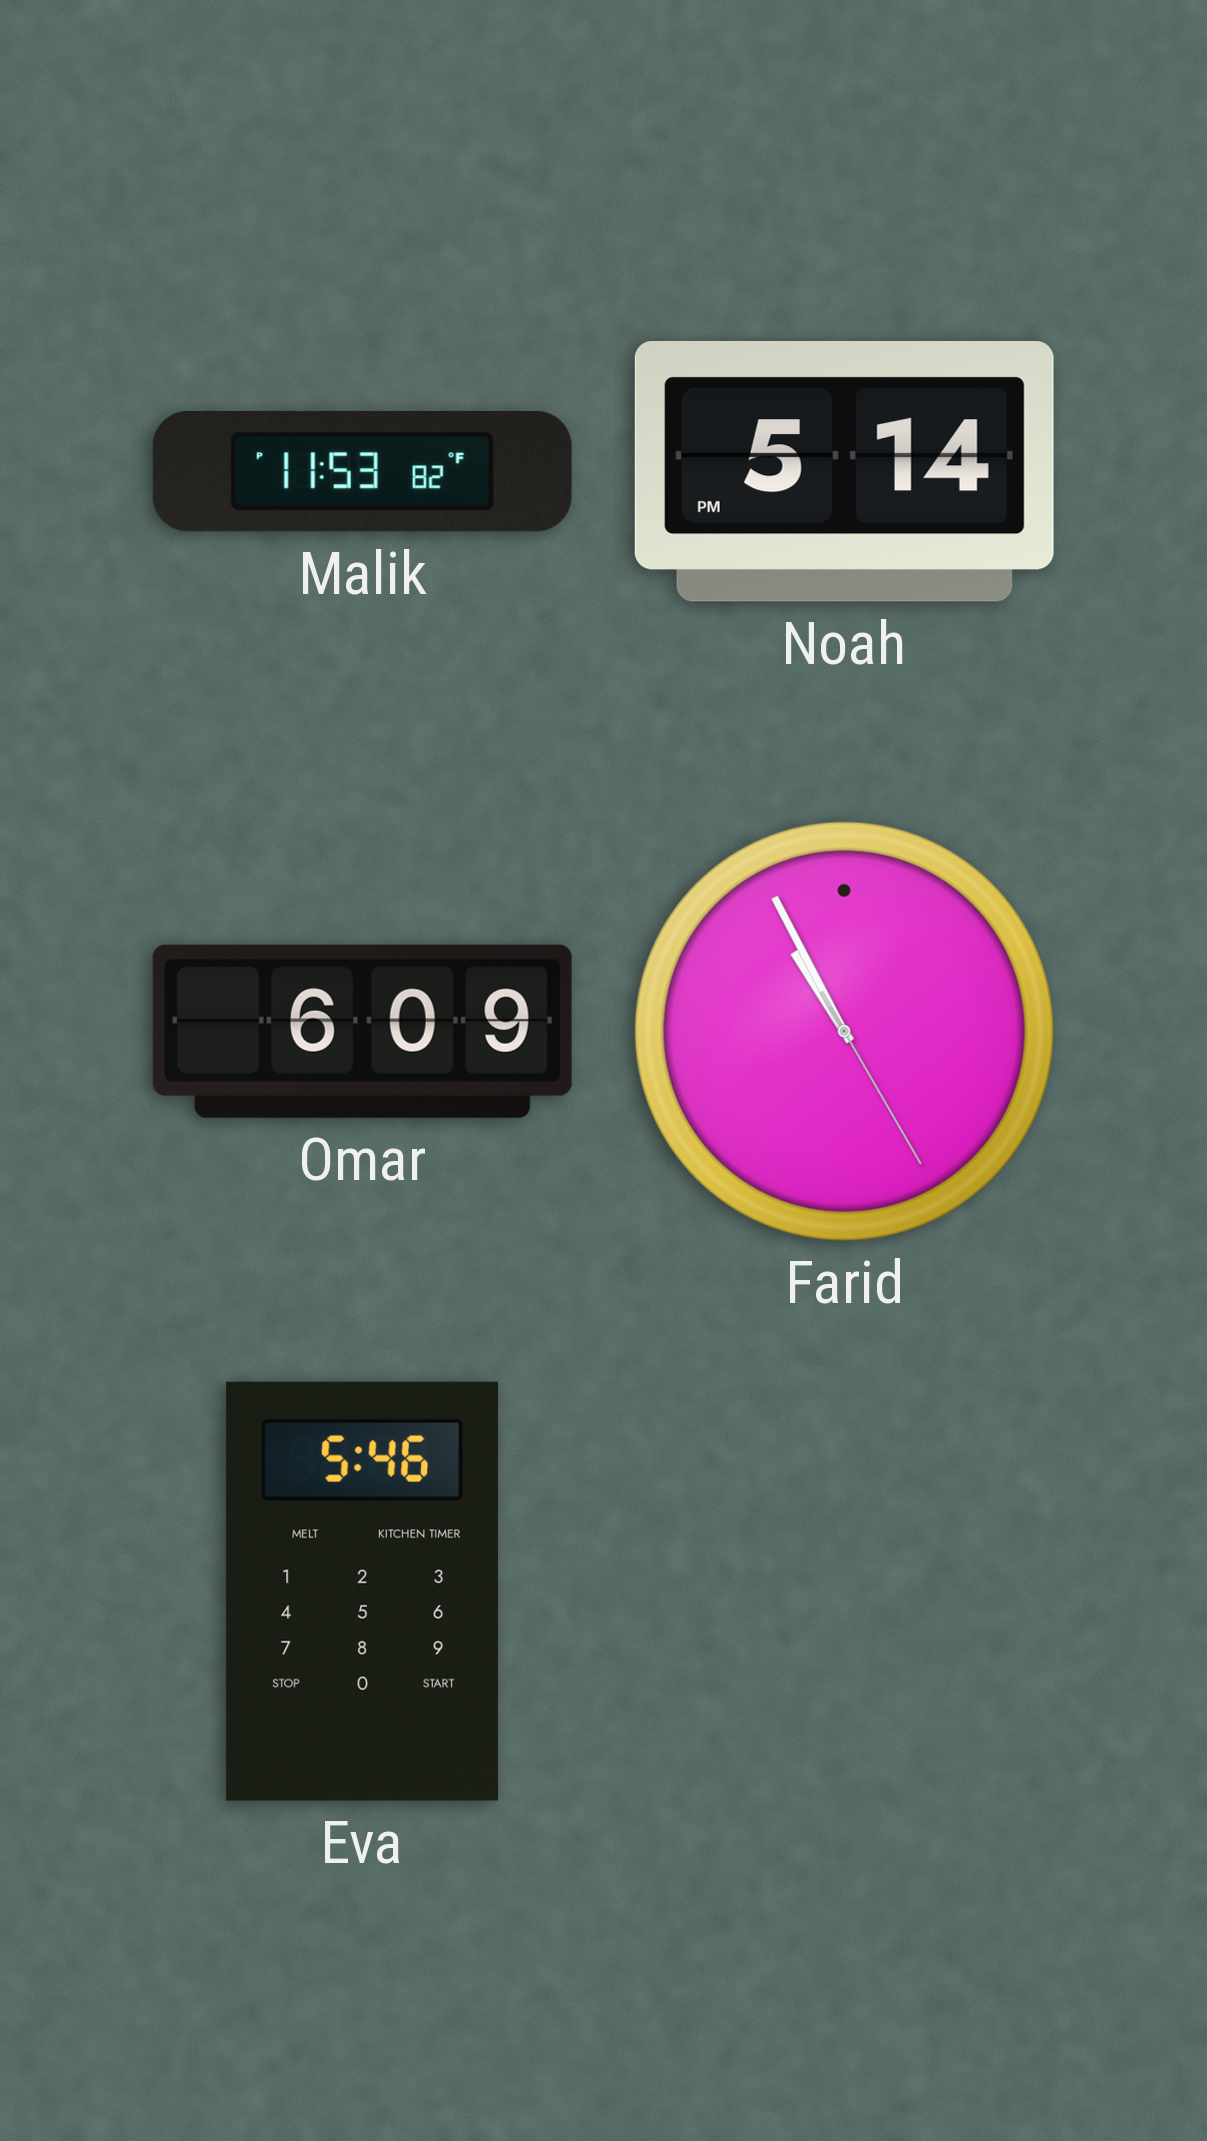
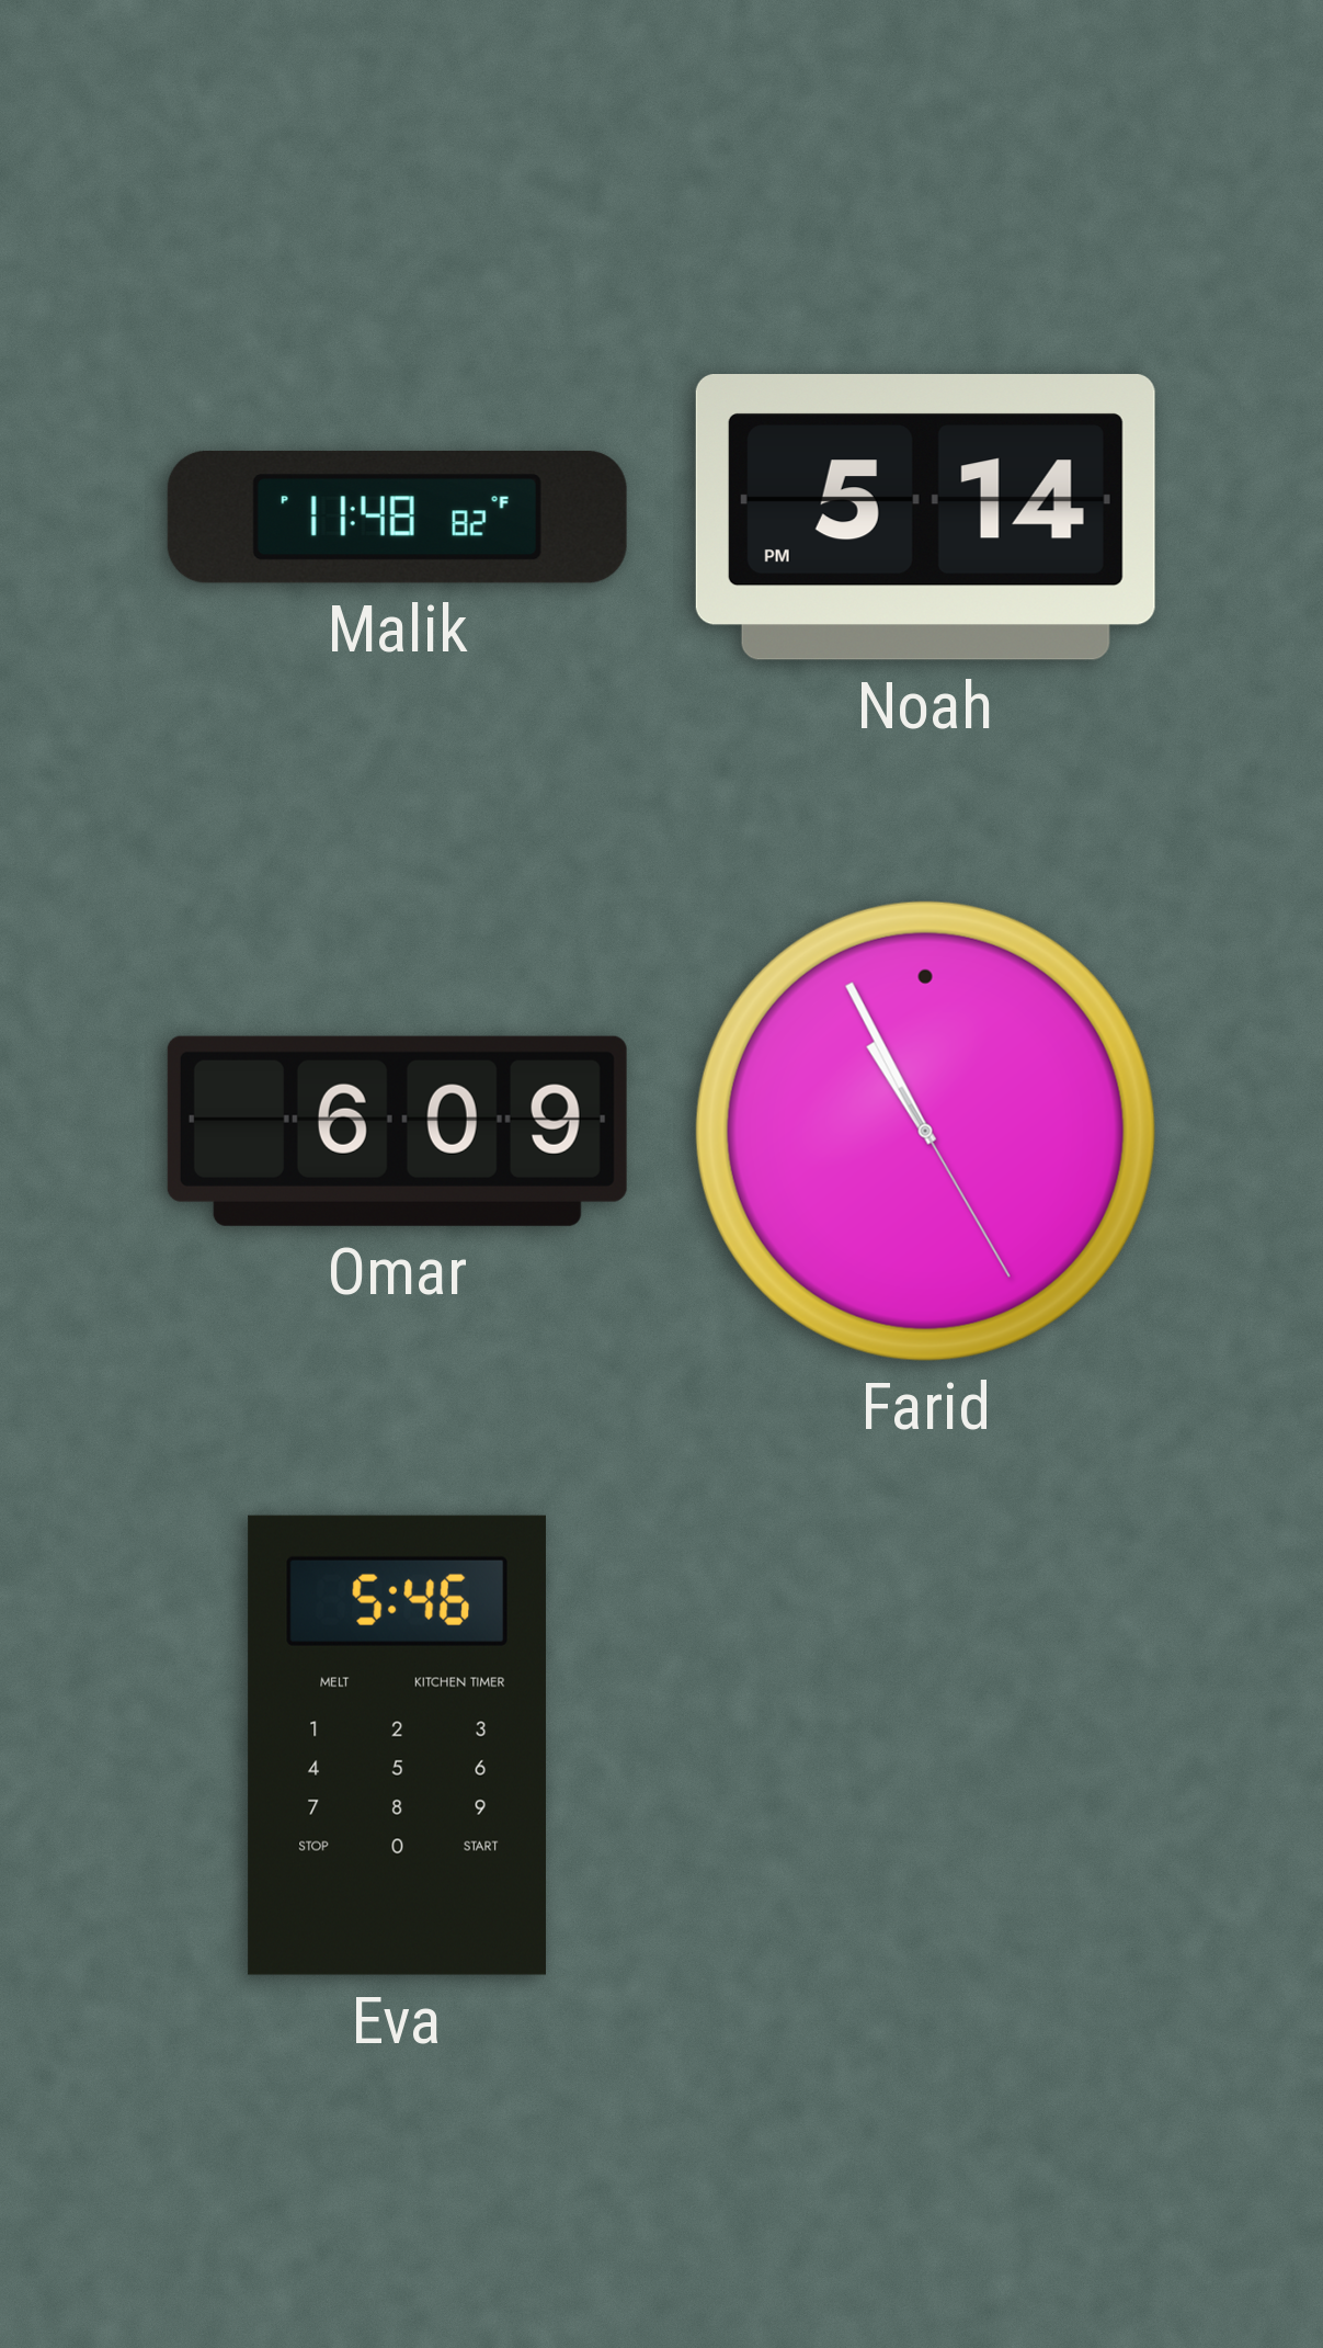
Malik: 11:53 -> 11:48 (397, 517)
